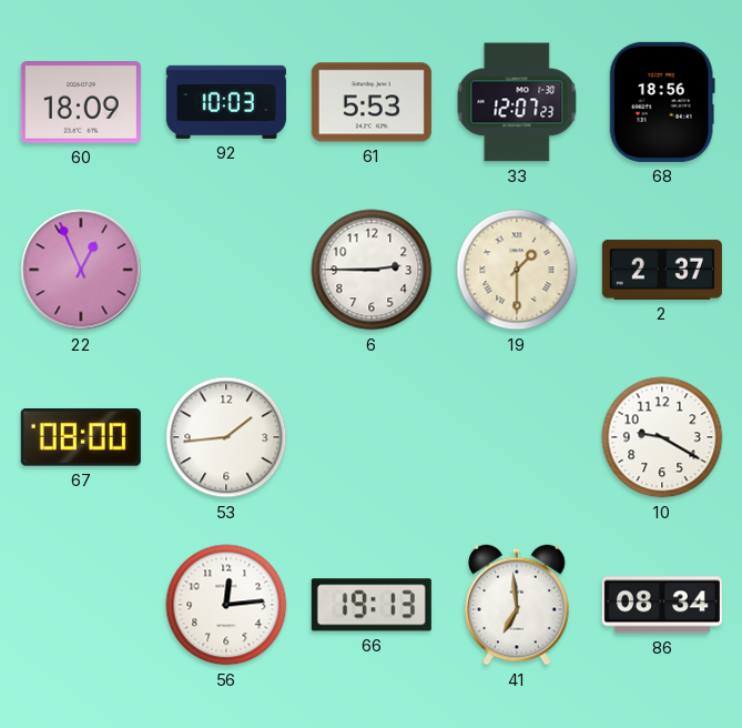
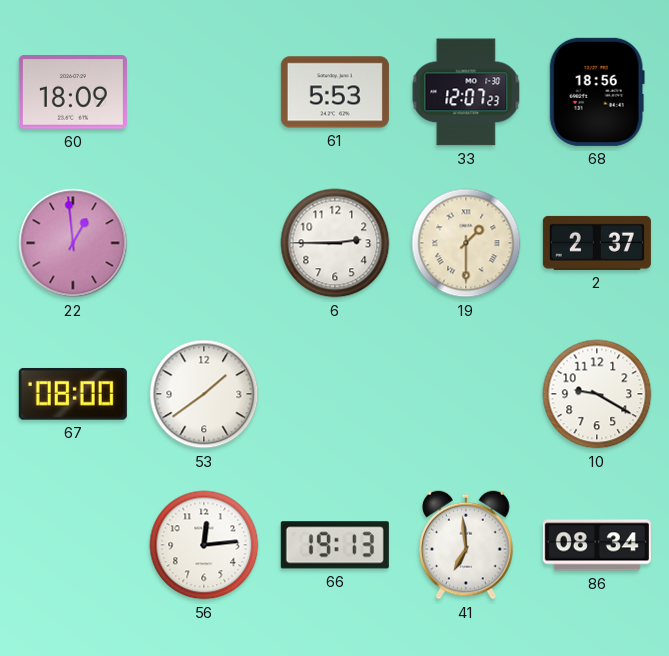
92: 10:03 -> none (226, 102)
22: 12:56 -> 12:59 (73, 243)
53: 1:44 -> 1:39 (204, 394)
